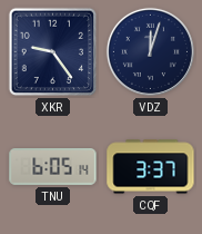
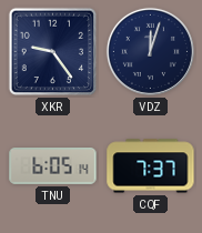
CQF: 3:37 -> 7:37 (151, 166)
